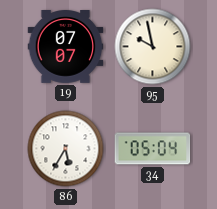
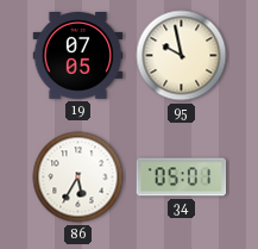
19: 07:07 -> 07:05 (78, 56)
34: 05:04 -> 05:01 (182, 178)
